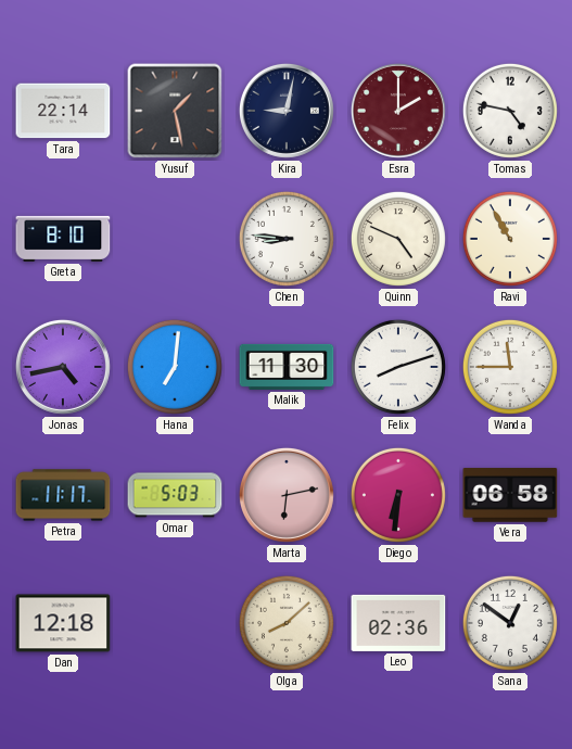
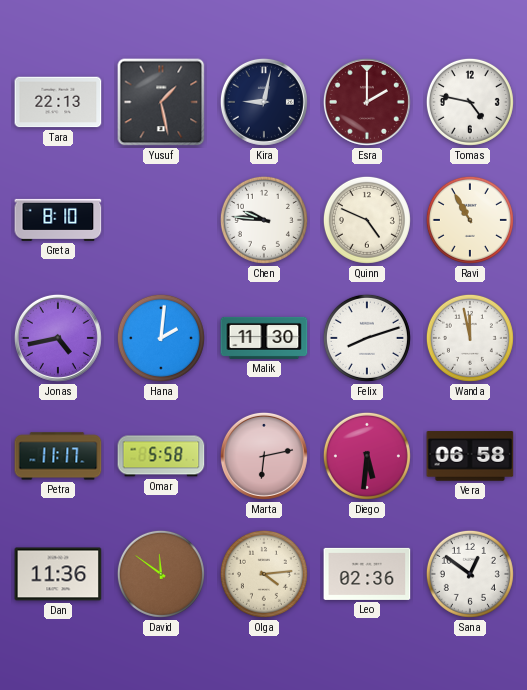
Tara: 22:14 -> 22:13 (58, 102)
Chen: 8:46 -> 9:46 (264, 220)
Hana: 7:01 -> 2:01 (161, 338)
Wanda: 11:45 -> 11:58 (470, 338)
Omar: 5:03 -> 5:58 (161, 456)
Diego: 6:31 -> 5:31 (367, 456)
Dan: 12:18 -> 11:36 (58, 574)
David: none -> 11:51 (161, 574)
Olga: 8:08 -> 4:14 (264, 574)
